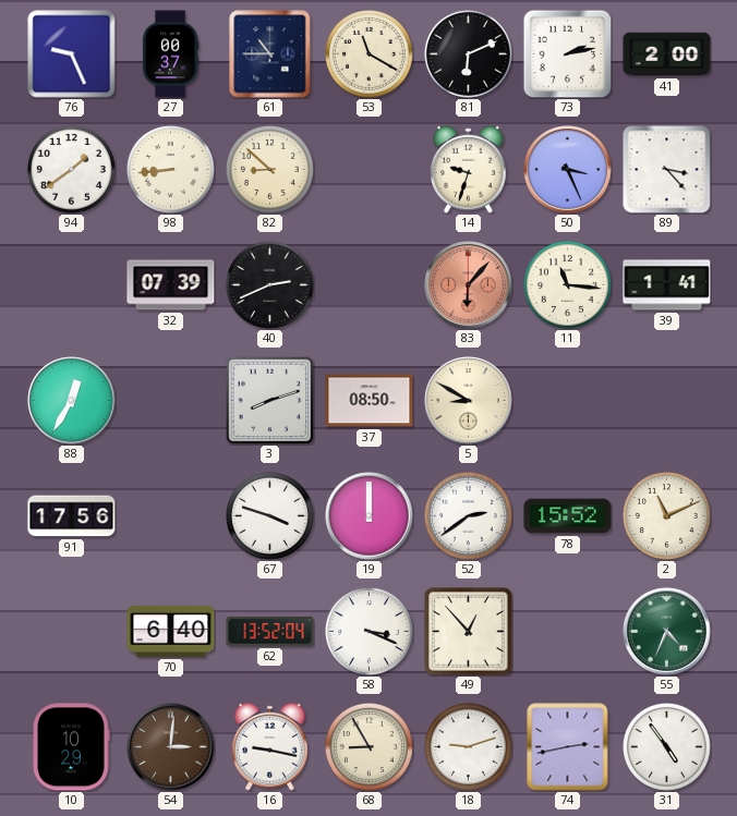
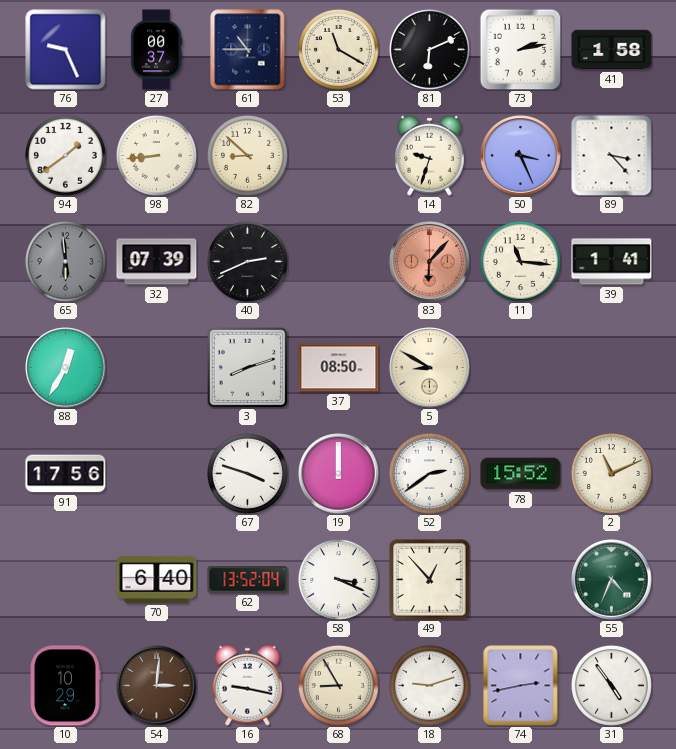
41: 2:00 -> 1:58 (612, 50)
65: none -> 5:59 (65, 261)
